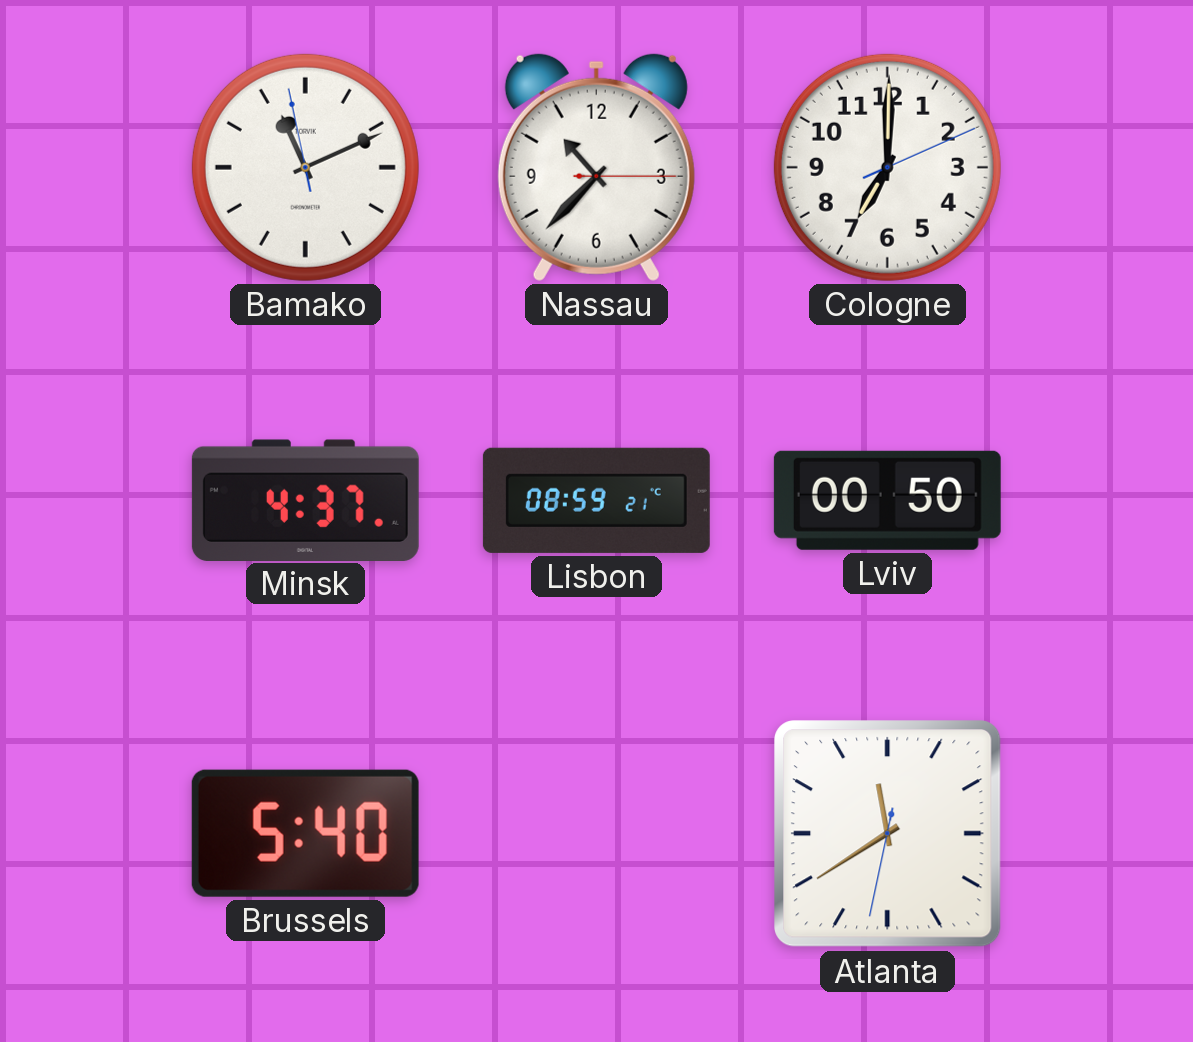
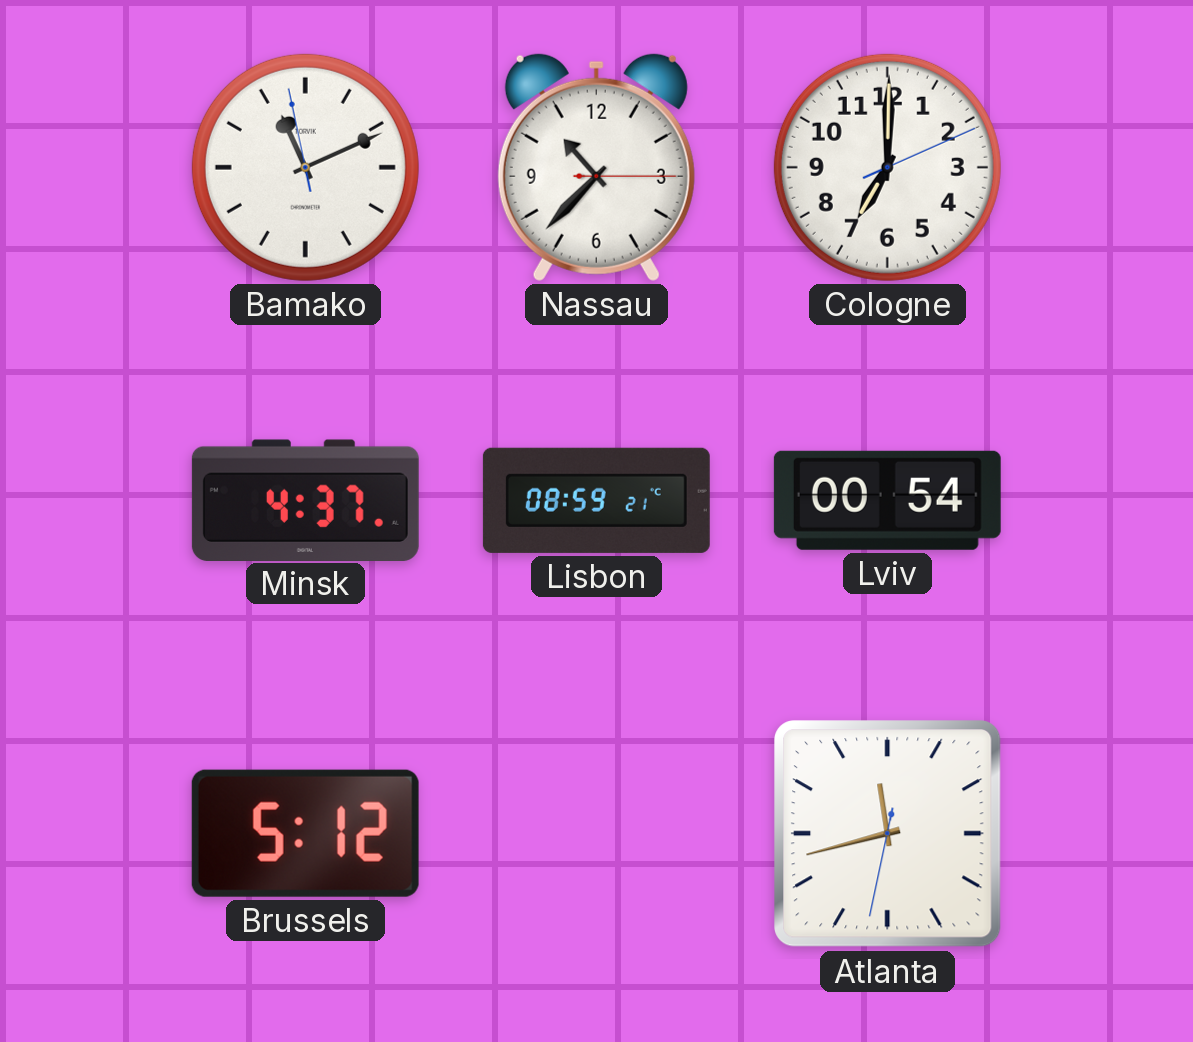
Lviv: 00:50 -> 00:54 (887, 500)
Brussels: 5:40 -> 5:12 (305, 833)
Atlanta: 11:39 -> 11:42 (888, 834)
